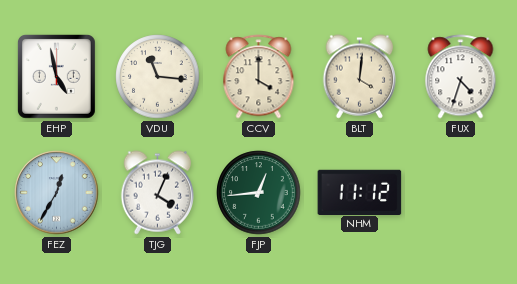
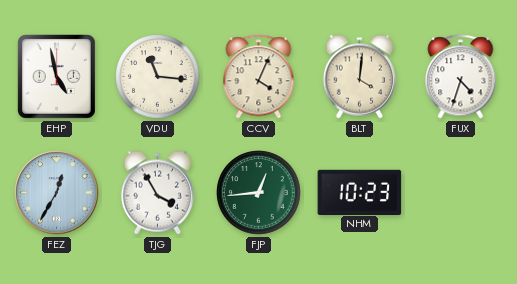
CCV: 4:00 -> 4:04 (259, 77)
TJG: 4:04 -> 3:55 (157, 193)
NHM: 11:12 -> 10:23 (360, 192)
